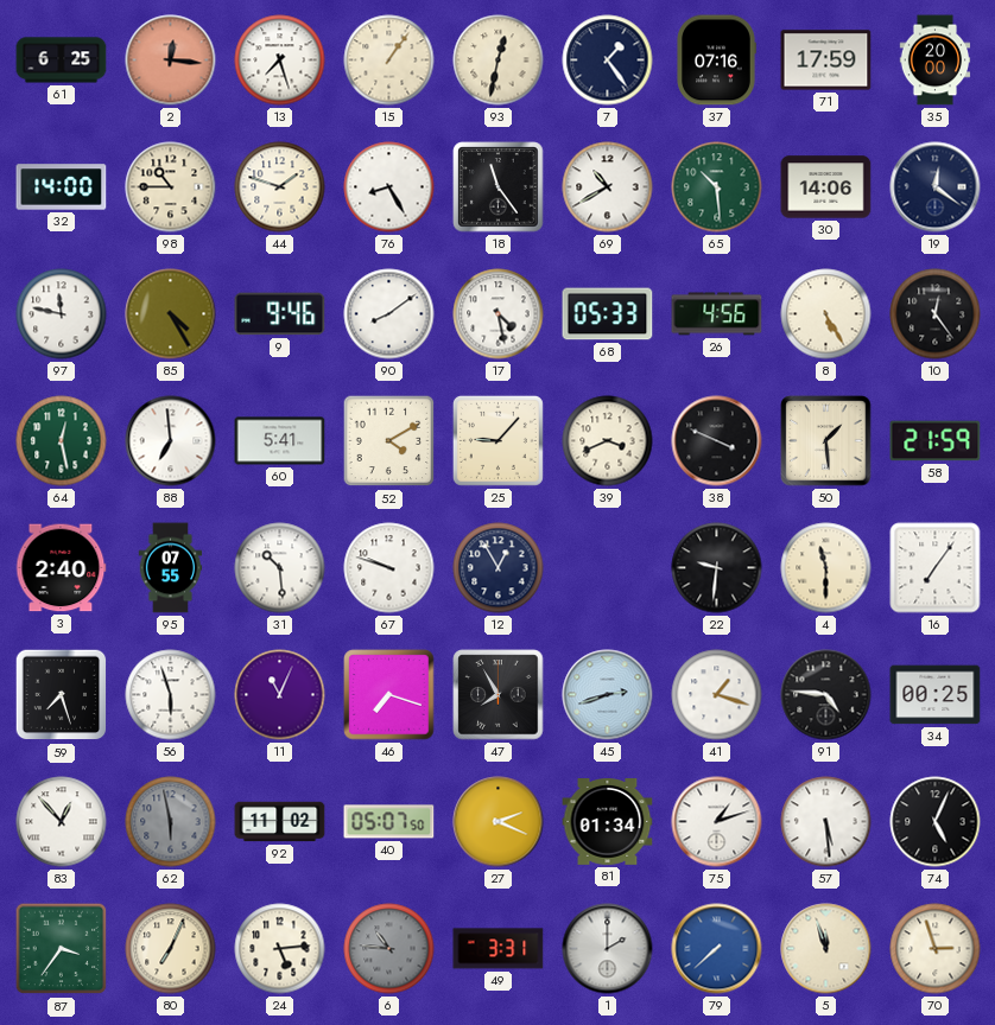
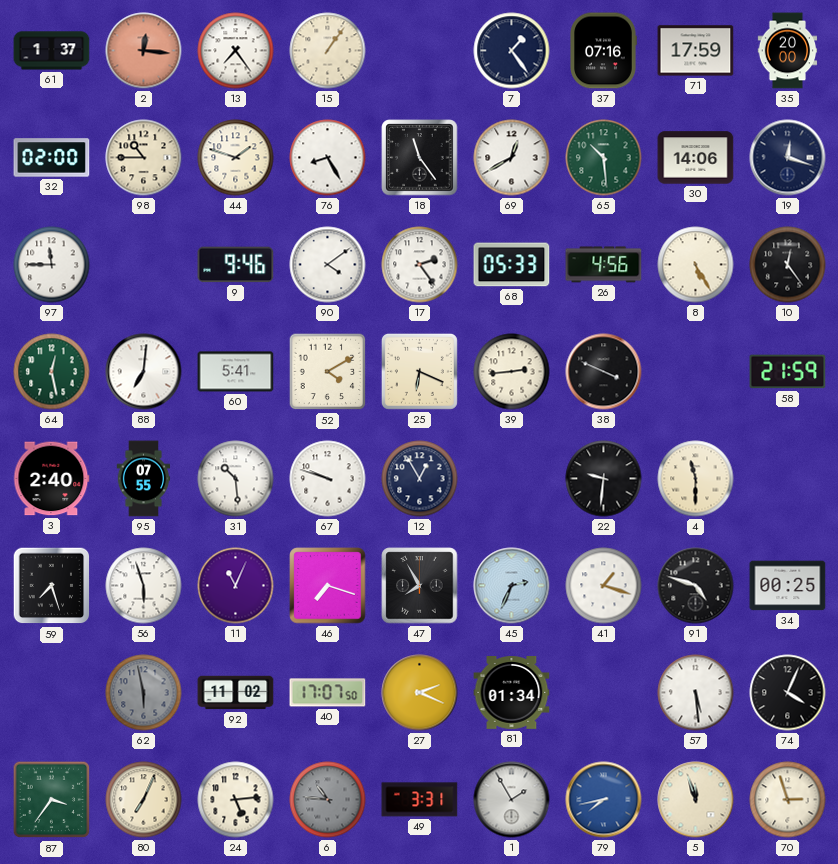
61: 6:25 -> 1:37 (52, 51)
13: 7:27 -> 7:24 (236, 51)
93: 12:32 -> none (499, 61)
32: 14:00 -> 02:00 (52, 158)
69: 10:40 -> 12:40 (512, 158)
19: 12:21 -> 12:18 (788, 158)
97: 11:47 -> 11:45 (52, 265)
85: 4:25 -> none (171, 314)
90: 8:09 -> 4:09 (328, 265)
17: 4:28 -> 2:24 (420, 265)
88: 6:59 -> 7:01 (144, 372)
25: 9:07 -> 6:19 (419, 371)
39: 3:41 -> 2:44 (512, 372)
50: 1:29 -> none (826, 441)
16: 7:06 -> none (936, 568)
45: 2:42 -> 2:34 (512, 586)
91: 4:46 -> 4:48 (696, 586)
83: 12:53 -> none (62, 822)
40: 05:07 -> 17:07 (328, 693)
75: 1:12 -> none (717, 822)
74: 5:04 -> 4:04 (788, 693)
1: 2:00 -> 1:55 (512, 800)
79: 7:38 -> 7:43 (604, 800)
